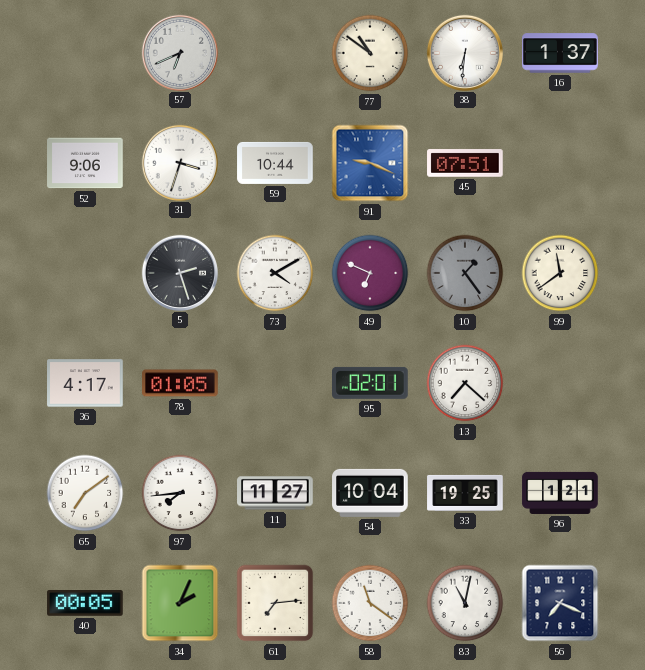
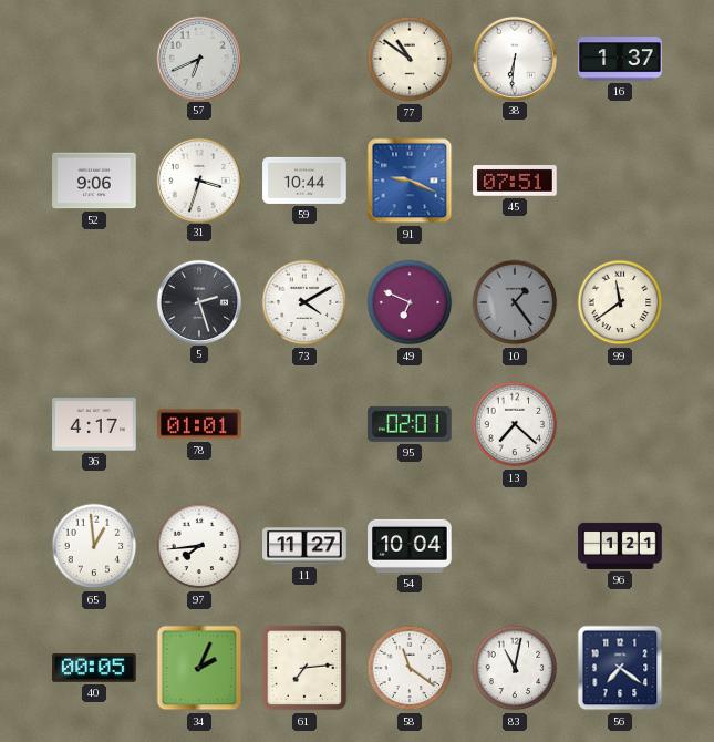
78: 01:05 -> 01:01 (199, 424)
65: 7:09 -> 12:59 (94, 546)
33: 19:25 -> none (465, 493)
56: 7:19 -> 7:21 (620, 668)
